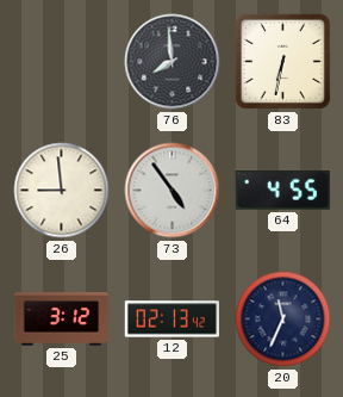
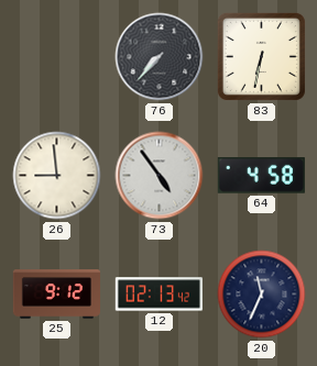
76: 7:59 -> 7:37 (160, 57)
64: 4:55 -> 4:58 (261, 176)
25: 3:12 -> 9:12 (56, 295)
